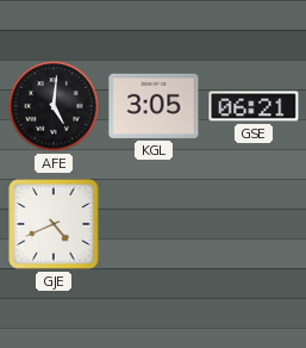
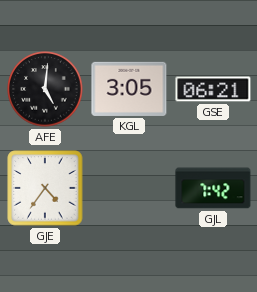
GJE: 4:41 -> 4:36 (45, 188)
GJL: none -> 7:42 (213, 188)
